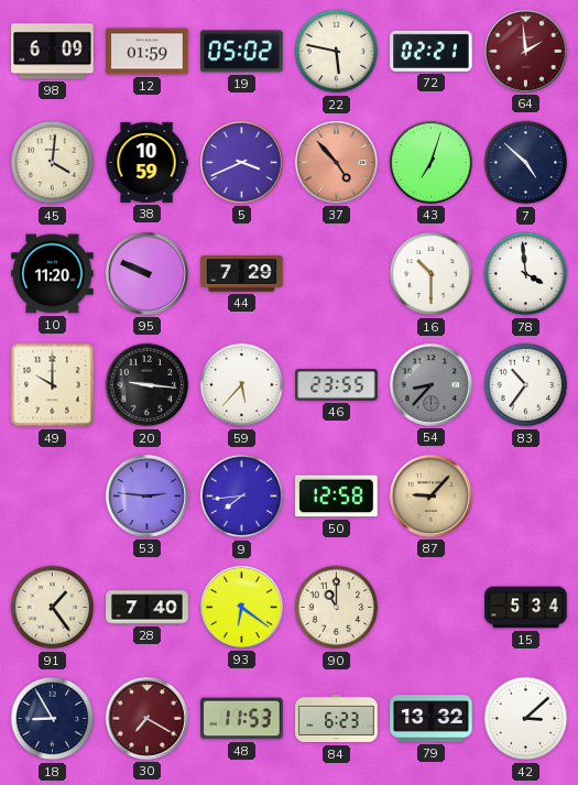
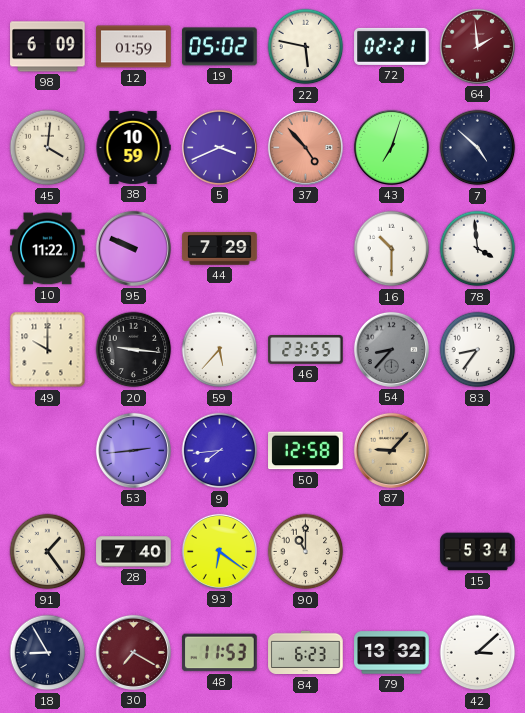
10: 11:20 -> 11:22 (48, 249)
83: 10:36 -> 8:36 (478, 350)
53: 2:46 -> 2:44 (133, 450)
